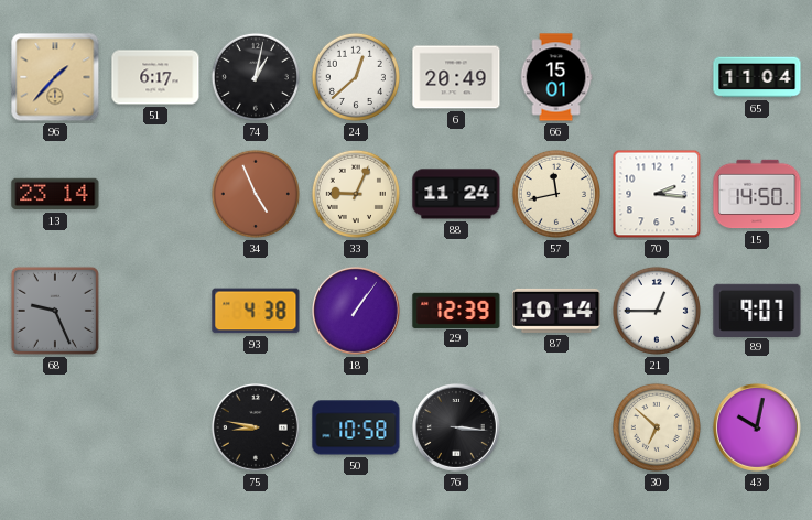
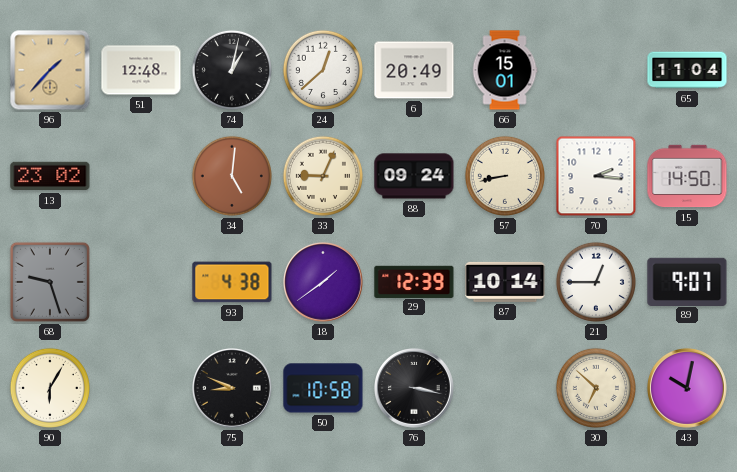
51: 6:17 -> 12:48 (141, 70)
13: 23:14 -> 23:02 (50, 176)
34: 4:56 -> 5:01 (232, 176)
88: 11:24 -> 09:24 (414, 176)
57: 11:43 -> 8:43 (505, 176)
68: 9:26 -> 9:27 (50, 282)
18: 1:06 -> 1:39 (323, 282)
90: none -> 6:05 (50, 388)
75: 8:47 -> 8:49 (232, 388)
76: 3:16 -> 3:17 (414, 388)
